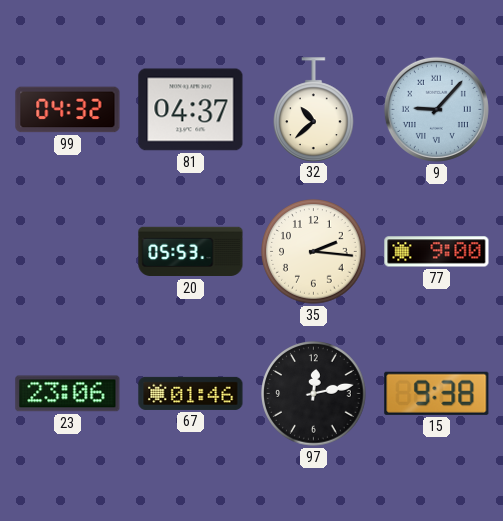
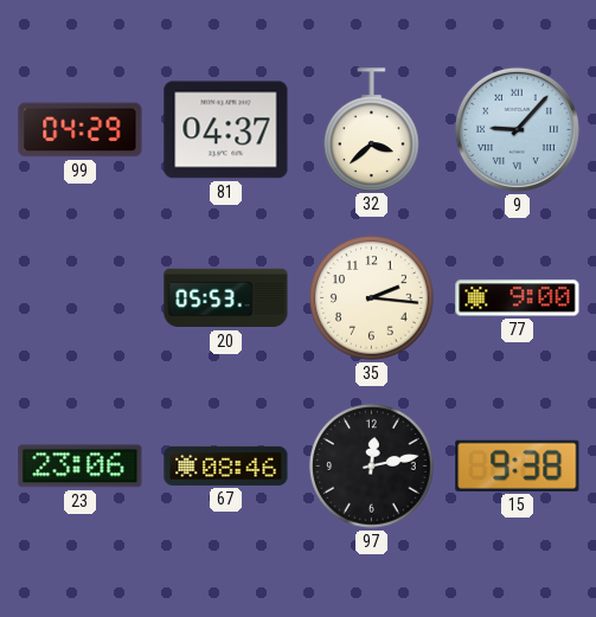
99: 04:32 -> 04:29 (81, 130)
32: 10:38 -> 3:38 (372, 129)
67: 01:46 -> 08:46 (226, 465)
